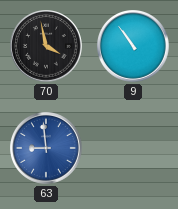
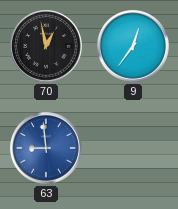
70: 3:58 -> 12:58 (47, 47)
9: 10:54 -> 12:36 (134, 47)
